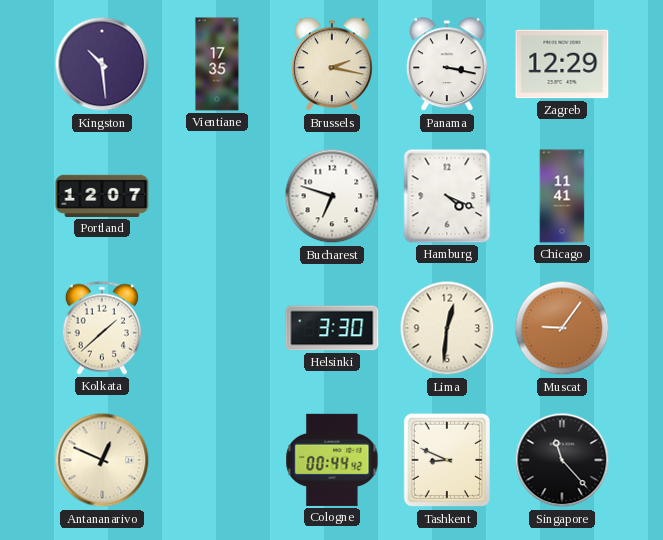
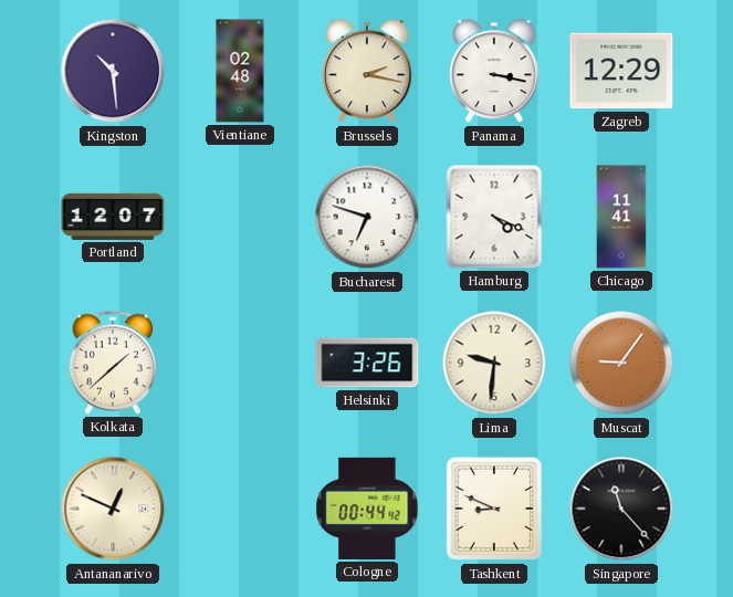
Vientiane: 17:35 -> 02:48 (240, 71)
Helsinki: 3:30 -> 3:26 (367, 363)
Lima: 12:31 -> 9:31 (494, 363)
